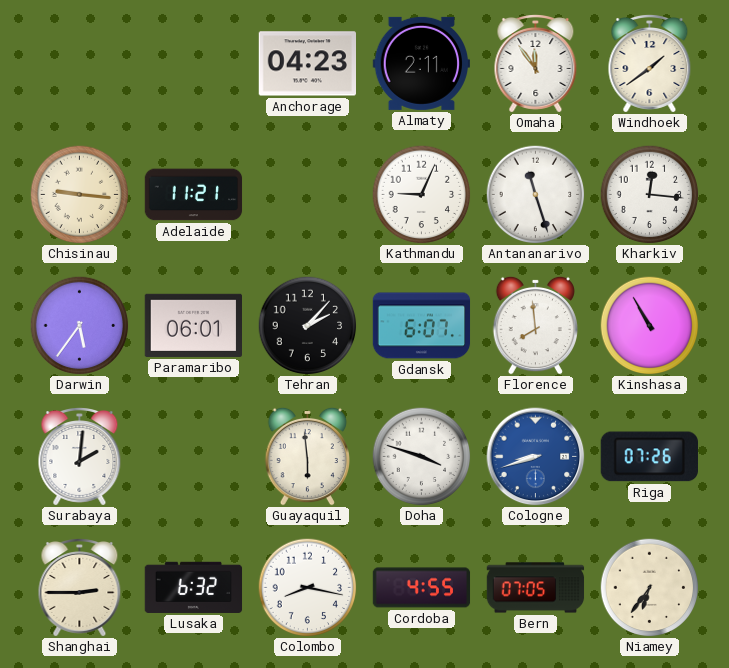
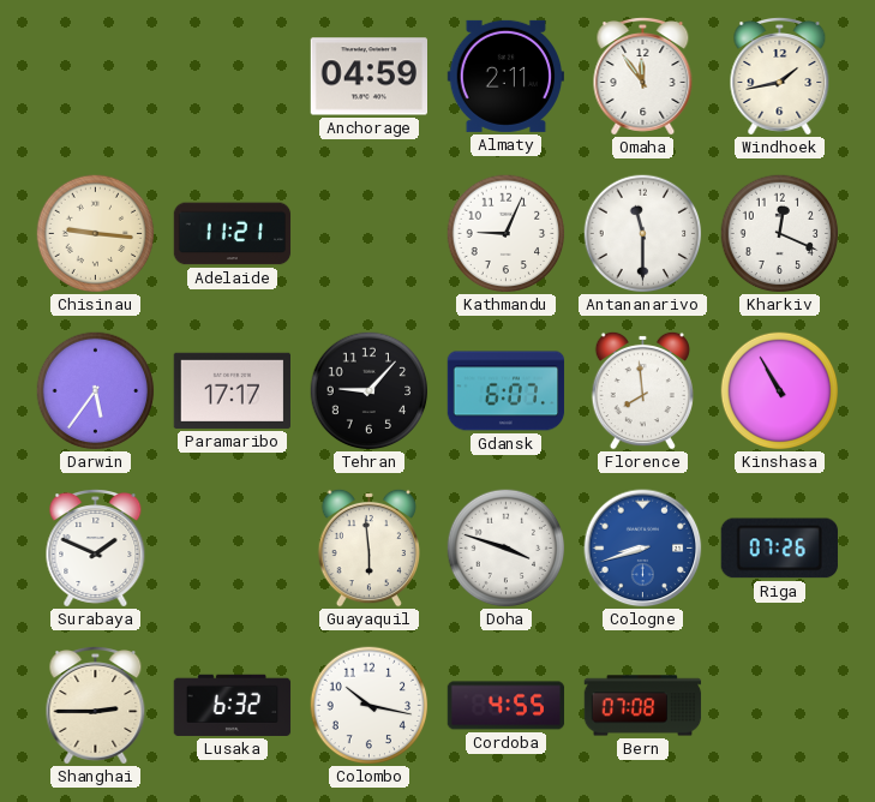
Anchorage: 04:23 -> 04:59 (368, 77)
Windhoek: 1:39 -> 1:43 (780, 77)
Antananarivo: 11:27 -> 11:30 (643, 234)
Kharkiv: 12:16 -> 12:19 (780, 234)
Paramaribo: 06:01 -> 17:17 (232, 390)
Tehran: 2:07 -> 9:07 (370, 391)
Surabaya: 2:01 -> 1:49 (96, 549)
Colombo: 8:17 -> 10:17 (370, 706)
Bern: 07:05 -> 07:08 (643, 706)
Niamey: 6:36 -> none (650, 588)
